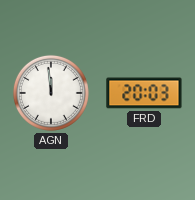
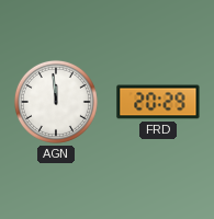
FRD: 20:03 -> 20:29 (158, 102)
